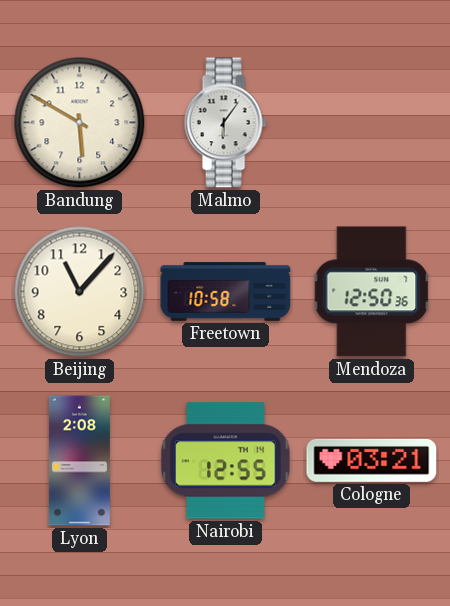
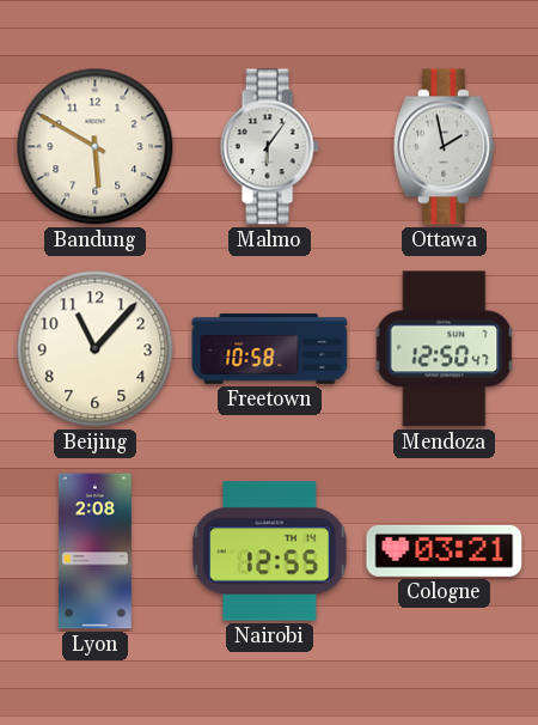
Ottawa: none -> 1:58 (444, 147)
Mendoza: 12:50:36 -> 12:50:47 (445, 349)
